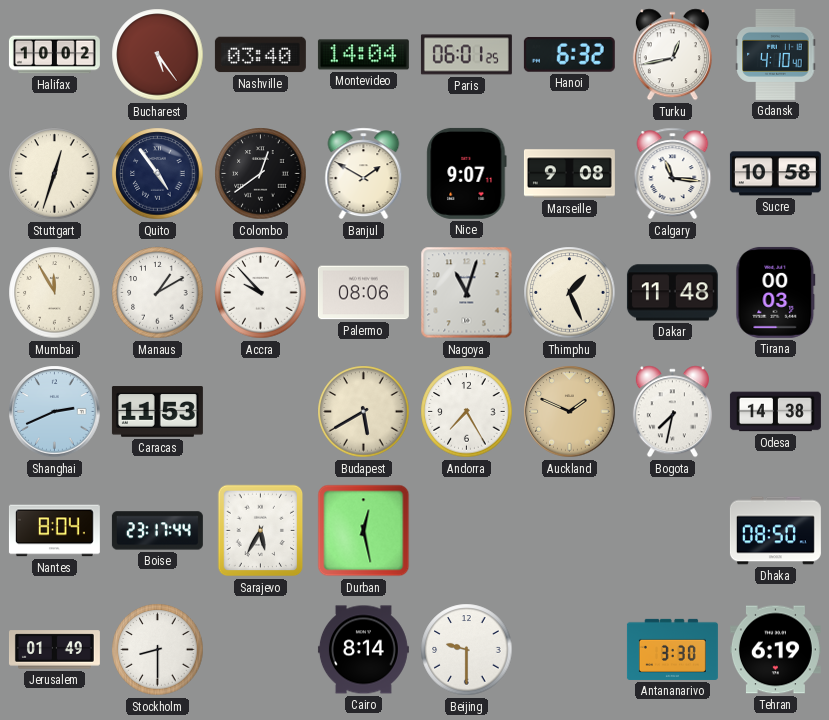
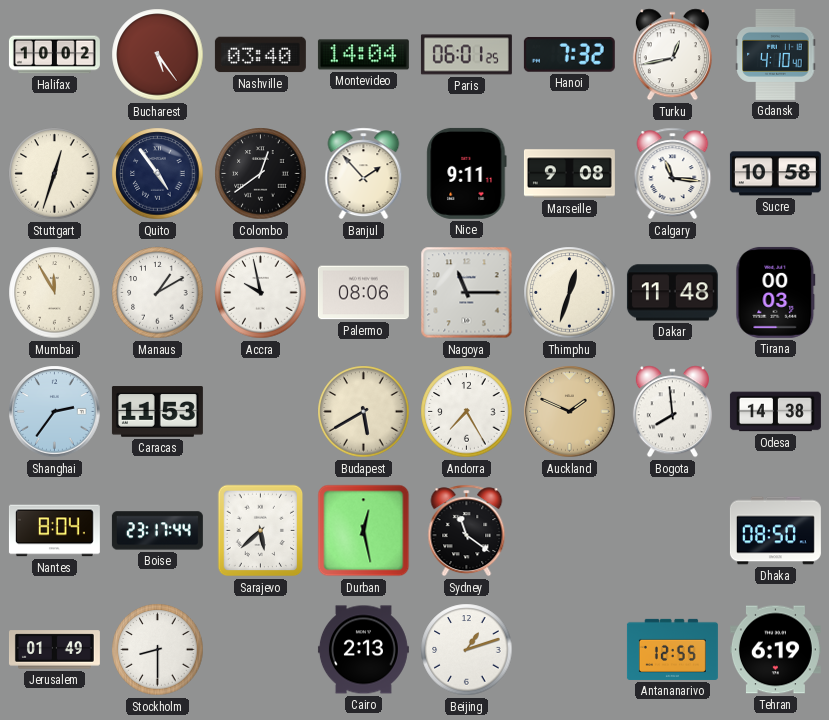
Hanoi: 6:32 -> 7:32 (569, 54)
Banjul: 1:50 -> 1:53 (364, 174)
Nice: 9:07 -> 9:11 (467, 173)
Accra: 9:53 -> 9:58 (261, 293)
Nagoya: 11:03 -> 11:15 (467, 293)
Thimphu: 1:26 -> 12:33 (570, 293)
Shanghai: 2:41 -> 2:36 (55, 412)
Bogota: 7:32 -> 7:59 (672, 412)
Sarajevo: 5:35 -> 5:38 (261, 531)
Sydney: none -> 11:21 (467, 531)
Cairo: 8:14 -> 2:13 (363, 650)
Beijing: 9:30 -> 1:12 (467, 650)
Antananarivo: 3:30 -> 12:55 (672, 649)
